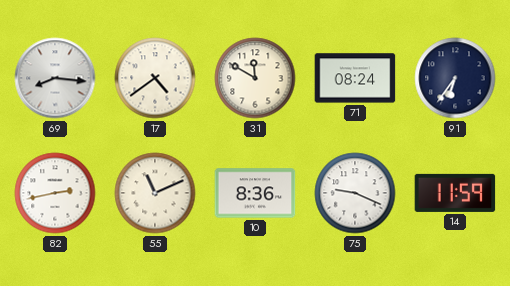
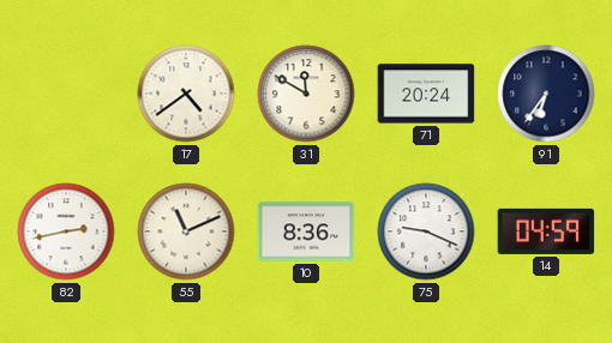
69: 8:16 -> none (55, 78)
71: 08:24 -> 20:24 (426, 94)
14: 11:59 -> 04:59 (546, 231)
